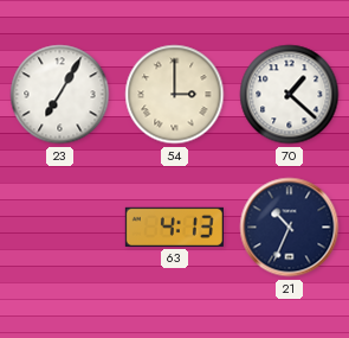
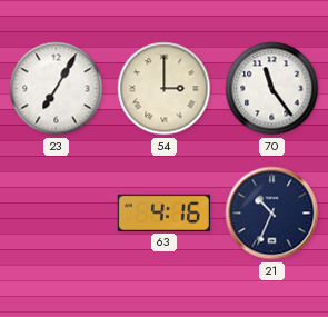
70: 1:22 -> 11:24 (272, 89)
63: 4:13 -> 4:16 (163, 212)
